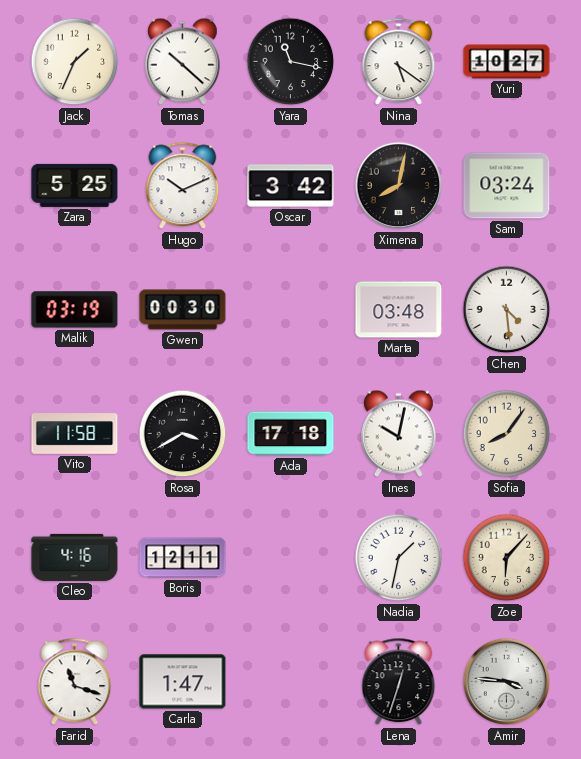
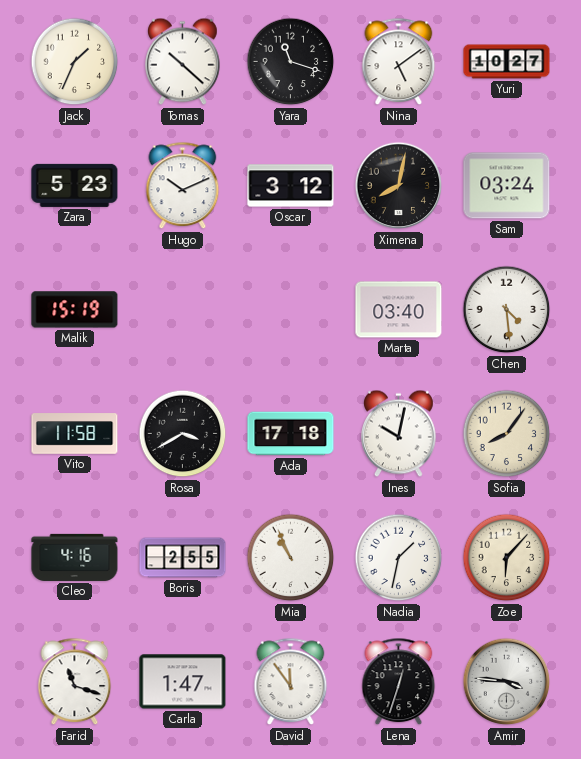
Yara: 11:17 -> 11:18 (291, 62)
Nina: 5:21 -> 5:09 (399, 62)
Zara: 5:25 -> 5:23 (75, 185)
Oscar: 3:42 -> 3:12 (291, 186)
Malik: 03:19 -> 15:19 (75, 310)
Gwen: 00:30 -> none (183, 310)
Marta: 03:48 -> 03:40 (399, 310)
Boris: 12:11 -> 2:55 (183, 558)
Mia: none -> 10:56 (291, 558)
David: none -> 11:54 (291, 682)
